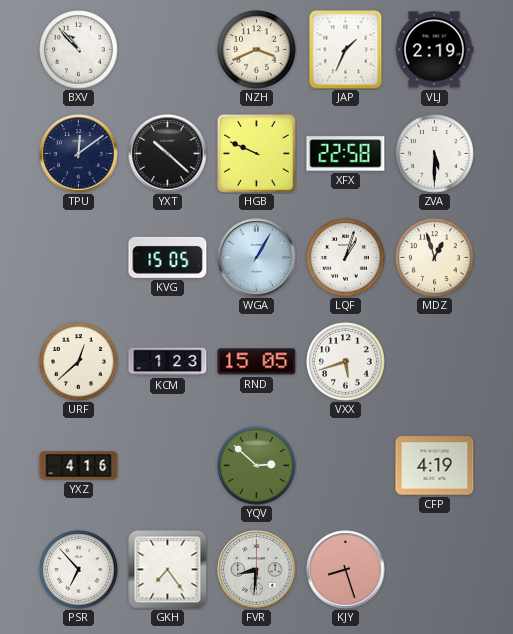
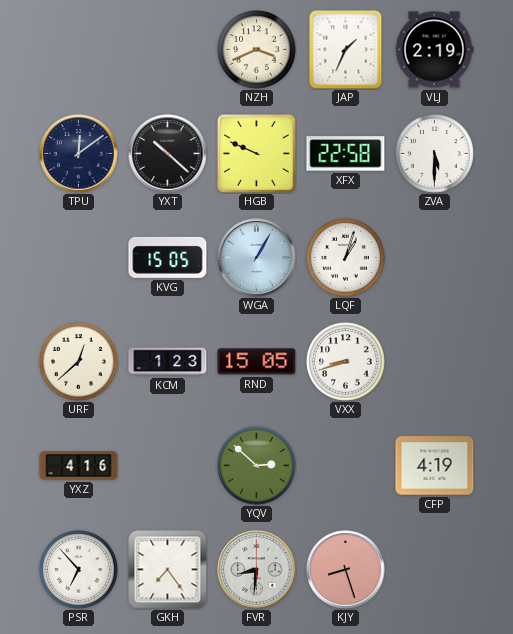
BXV: 10:53 -> none (79, 50)
MDZ: 12:57 -> none (435, 258)
VXX: 5:42 -> 8:42 (346, 362)
